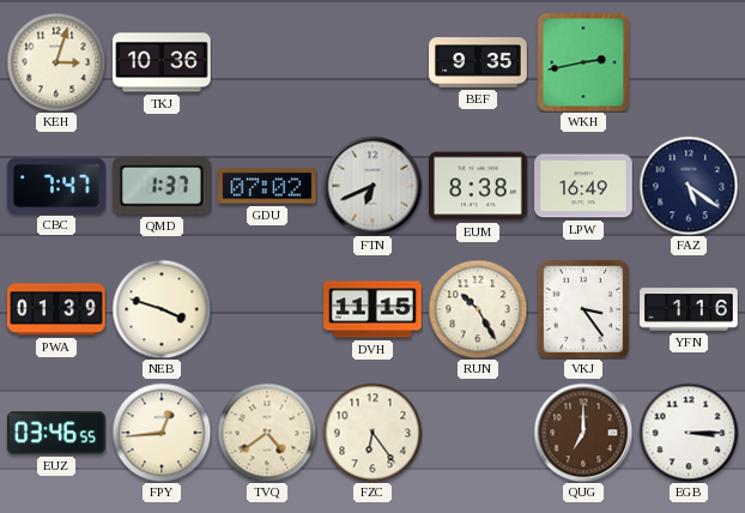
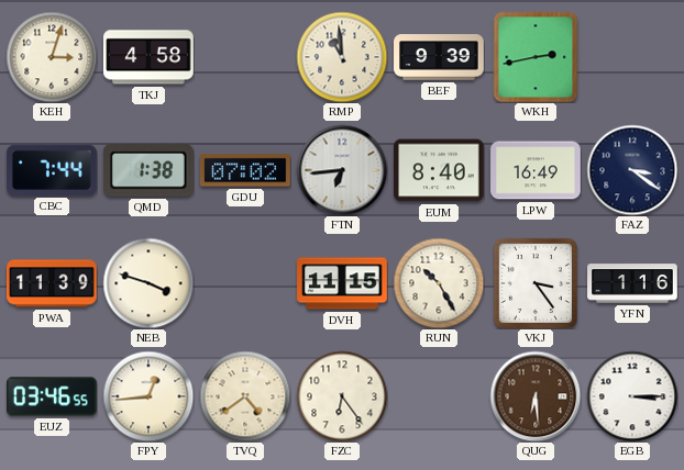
TKJ: 10:36 -> 4:58 (150, 57)
RMP: none -> 10:59 (342, 57)
BEF: 9:35 -> 9:39 (439, 57)
CBC: 7:47 -> 7:44 (53, 170)
QMD: 1:37 -> 1:38 (148, 170)
FTN: 6:41 -> 6:44 (342, 170)
EUM: 8:38 -> 8:40 (440, 170)
FAZ: 5:21 -> 3:21 (632, 170)
PWA: 01:39 -> 11:39 (53, 283)
QUG: 7:00 -> 6:29 (536, 396)
